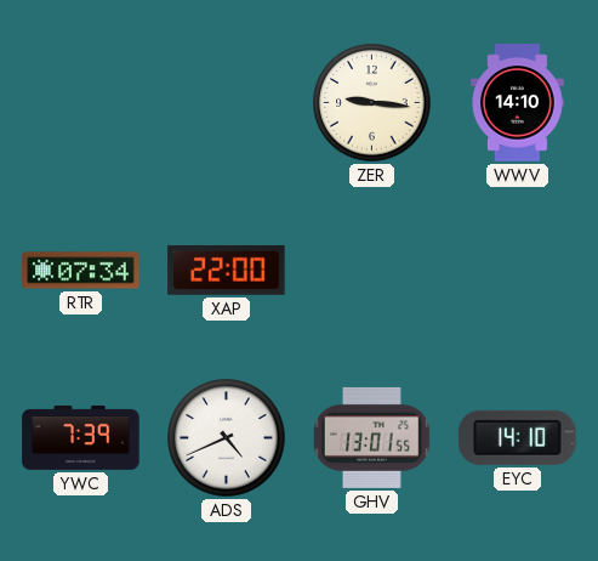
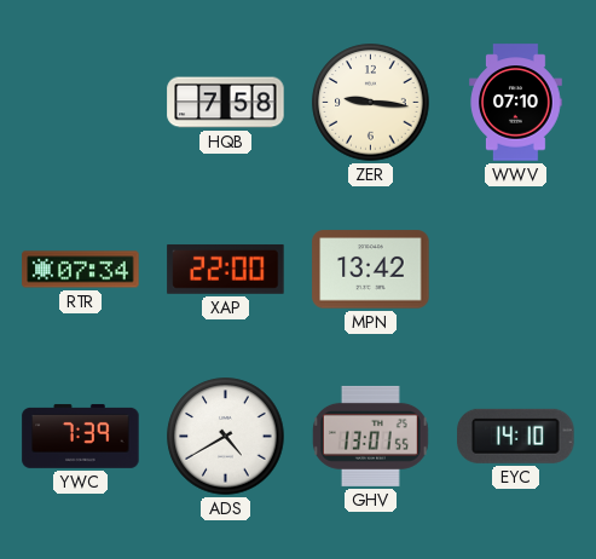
HQB: none -> 7:58 (226, 103)
WWV: 14:10 -> 07:10 (516, 103)
MPN: none -> 13:42 (371, 270)
ADS: 4:41 -> 4:40 (226, 437)
